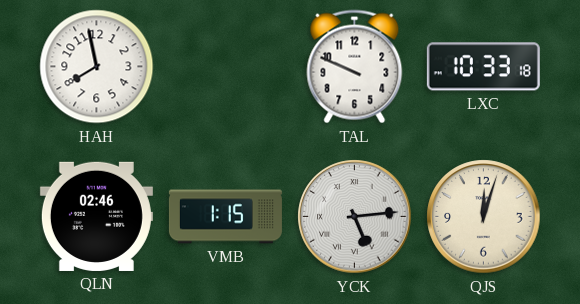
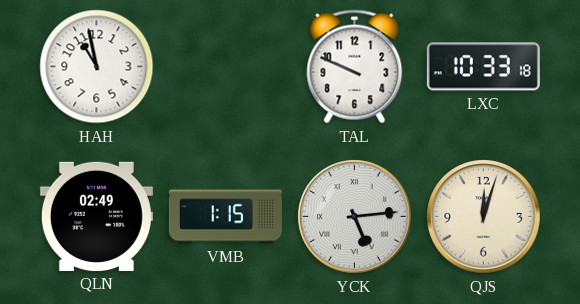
HAH: 7:58 -> 10:58 (97, 67)
QLN: 02:46 -> 02:49 (96, 216)
